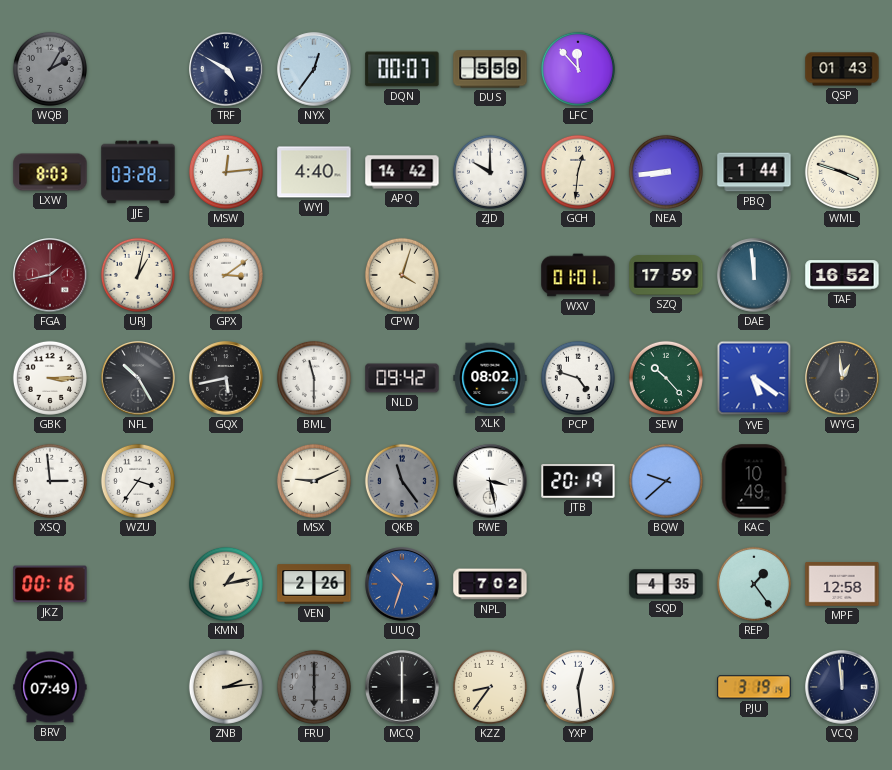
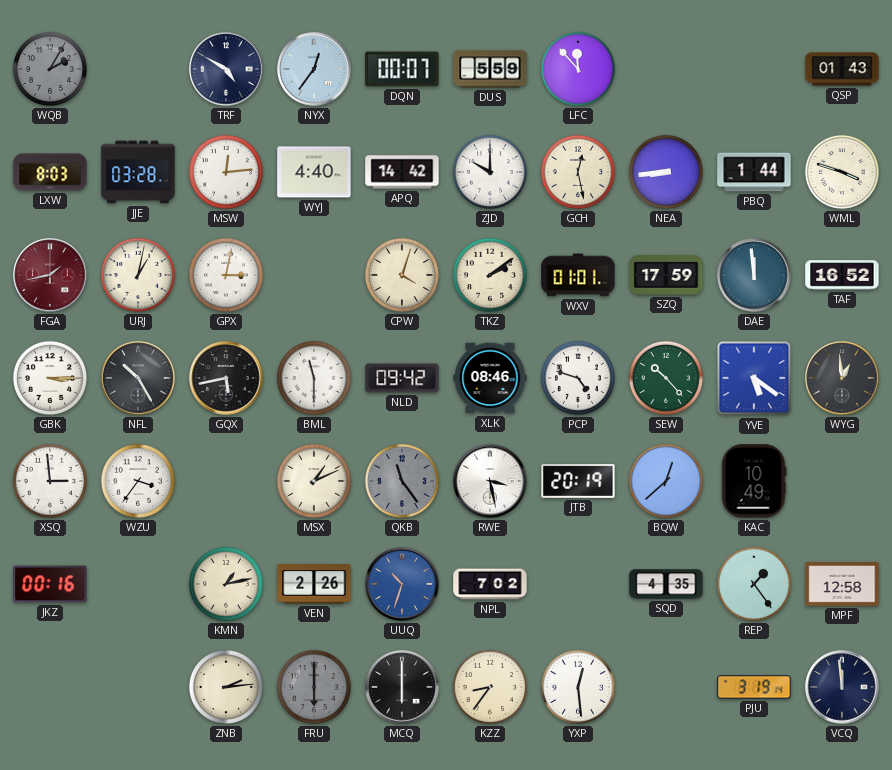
GCH: 12:31 -> 12:28 (578, 172)
GPX: 3:09 -> 3:02 (226, 275)
TKZ: none -> 2:09 (490, 275)
XLK: 08:02 -> 08:46 (490, 378)
MSX: 9:11 -> 1:11 (314, 481)
BQW: 9:38 -> 12:38 (666, 481)
BRV: 07:49 -> none (50, 687)
